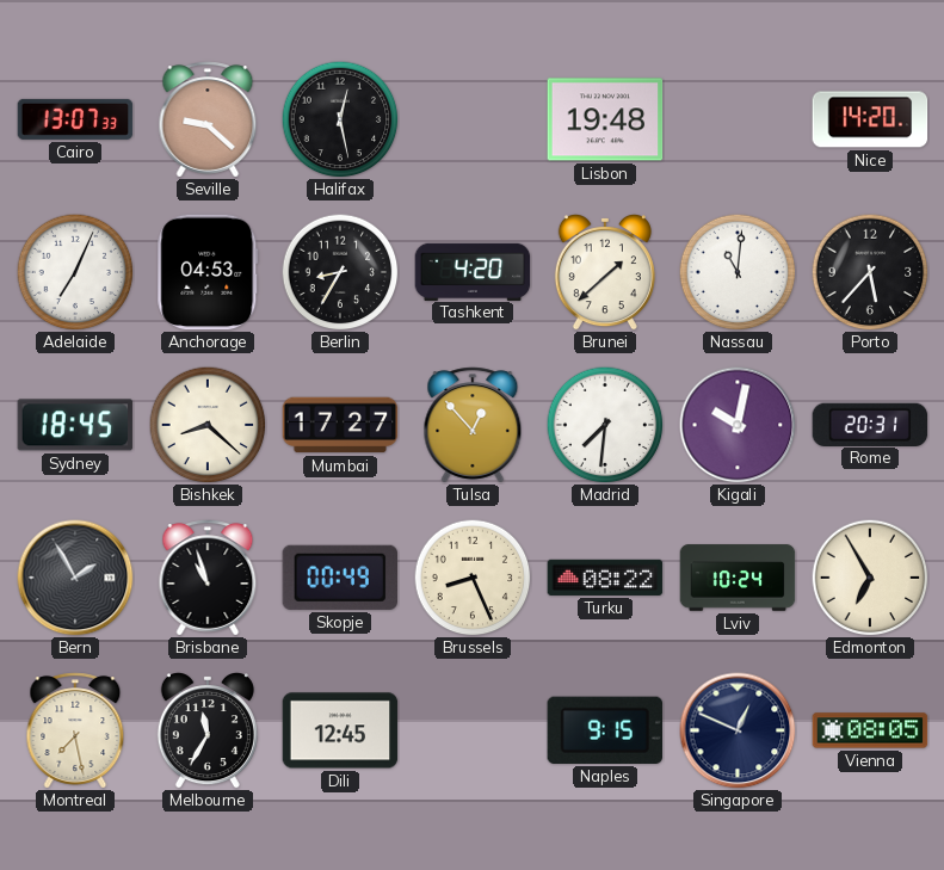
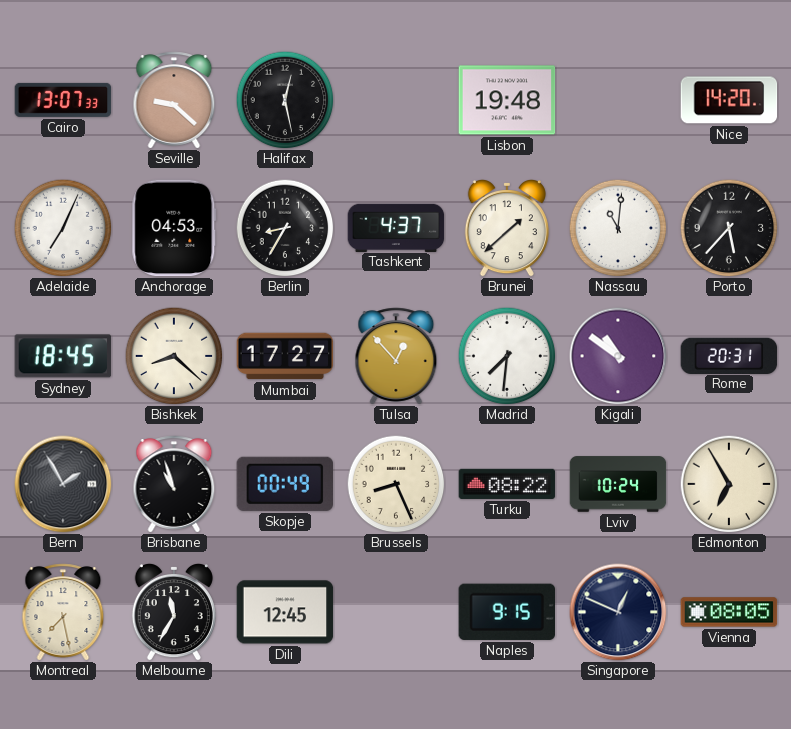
Tashkent: 4:20 -> 4:37 (396, 227)
Kigali: 10:02 -> 10:51 (618, 356)
